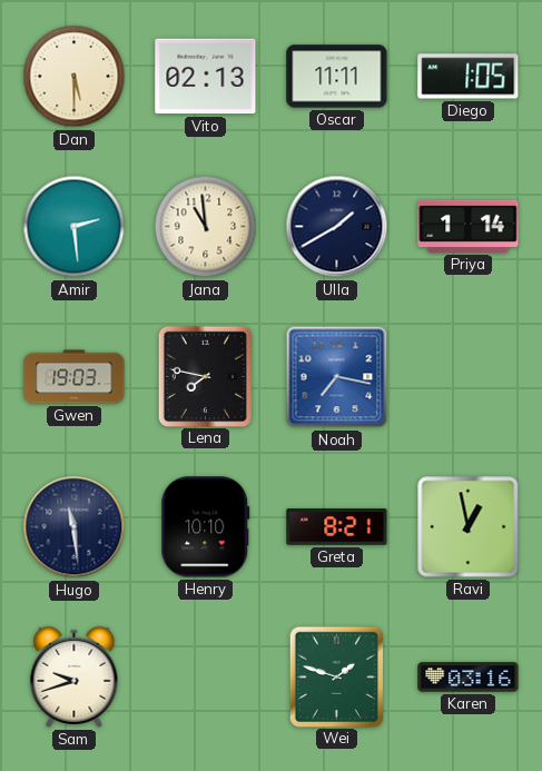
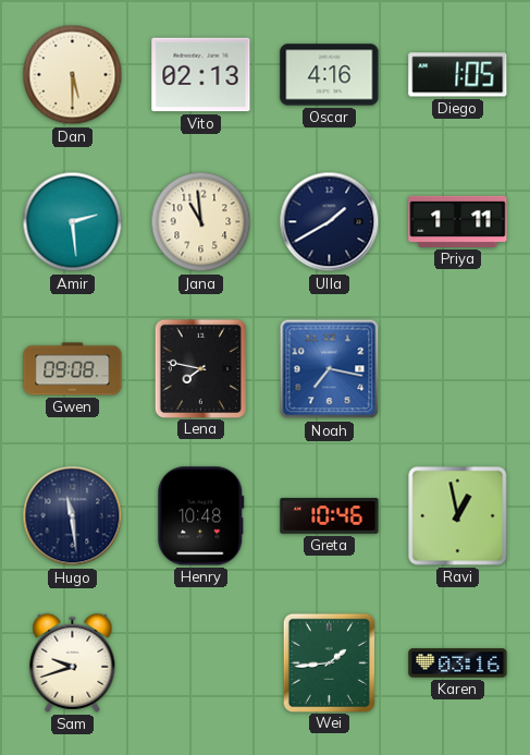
Oscar: 11:11 -> 4:16 (330, 75)
Priya: 1:14 -> 1:11 (458, 221)
Gwen: 19:03 -> 09:08 (73, 369)
Henry: 10:10 -> 10:48 (201, 516)
Greta: 8:21 -> 10:46 (330, 516)
Wei: 1:48 -> 1:44 (329, 662)
